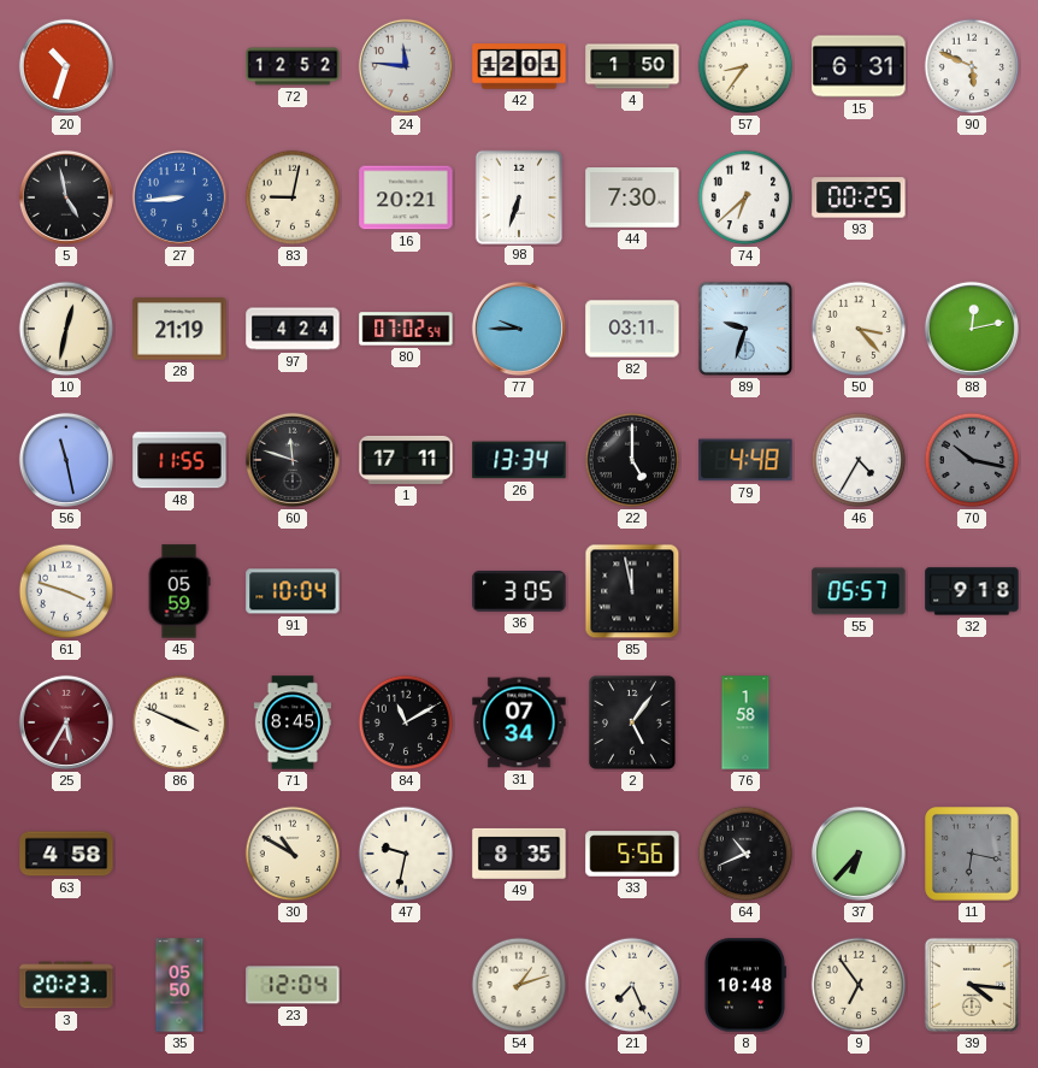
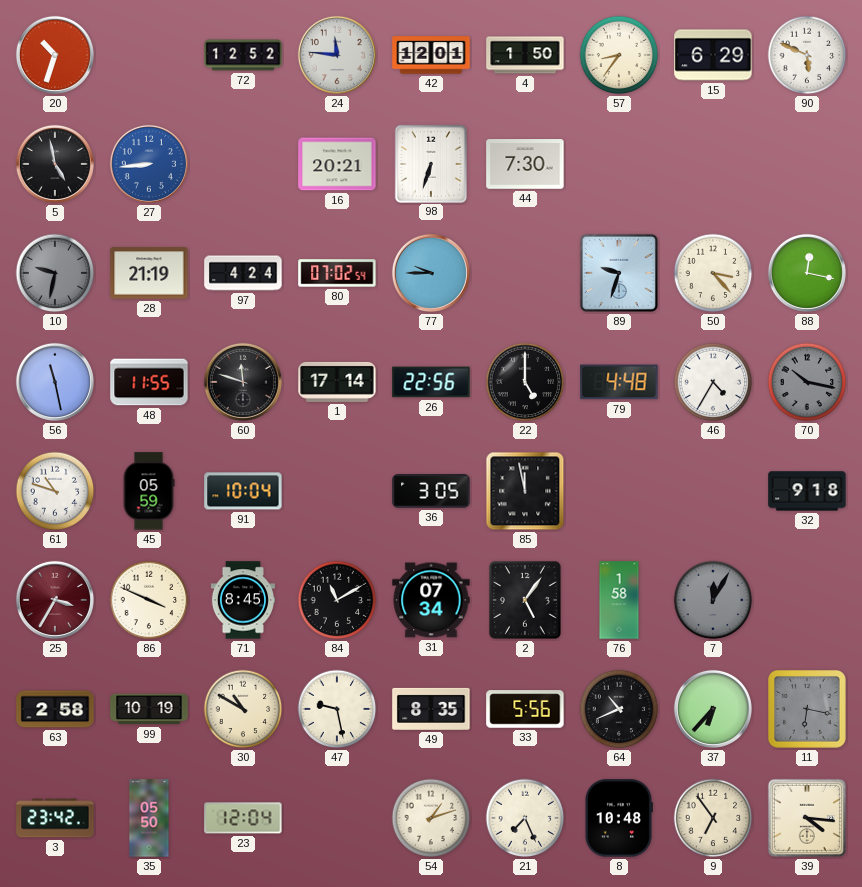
15: 6:31 -> 6:29 (713, 55)
83: 9:02 -> none (293, 197)
74: 6:38 -> none (745, 197)
93: 00:25 -> none (859, 197)
10: 12:32 -> 9:32 (55, 273)
10 dial: cream -> grey (55, 273)
82: 03:11 -> none (632, 329)
88: 12:13 -> 12:17 (807, 273)
1: 17:11 -> 17:14 (337, 382)
26: 13:34 -> 22:56 (431, 382)
61: 3:48 -> 10:48 (55, 491)
55: 05:57 -> none (859, 591)
25: 5:35 -> 3:35 (55, 600)
7: none -> 12:05 (713, 600)
63: 4:58 -> 2:58 (55, 709)
99: none -> 10:19 (149, 709)
47: 9:32 -> 9:28 (337, 709)
3: 20:23 -> 23:42 (55, 818)
